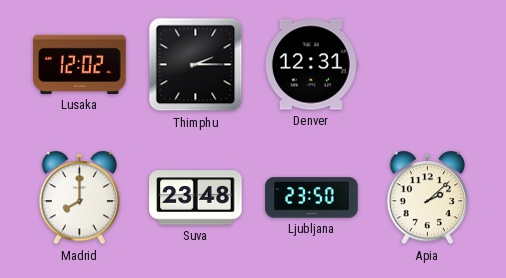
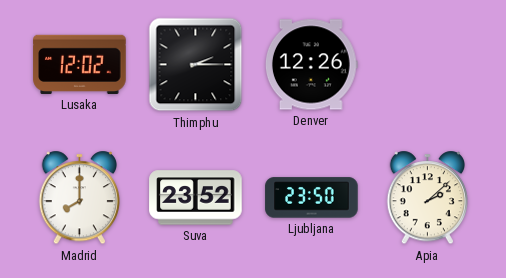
Denver: 12:31 -> 12:26 (311, 65)
Suva: 23:48 -> 23:52 (196, 198)
